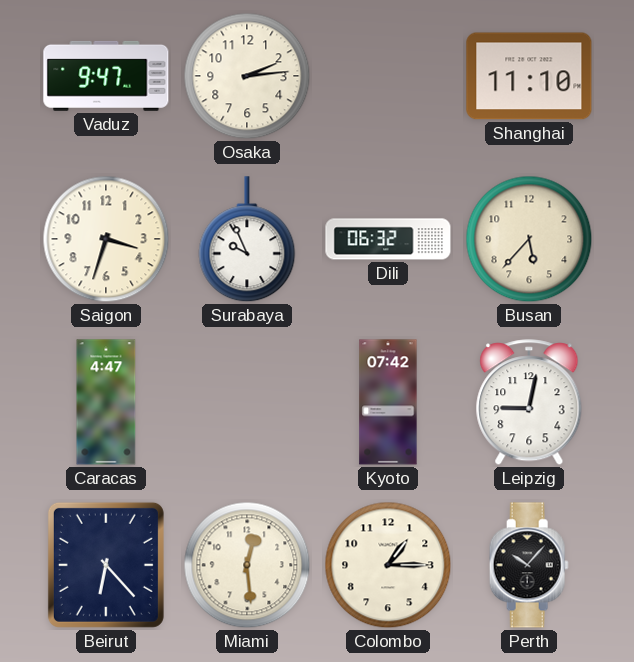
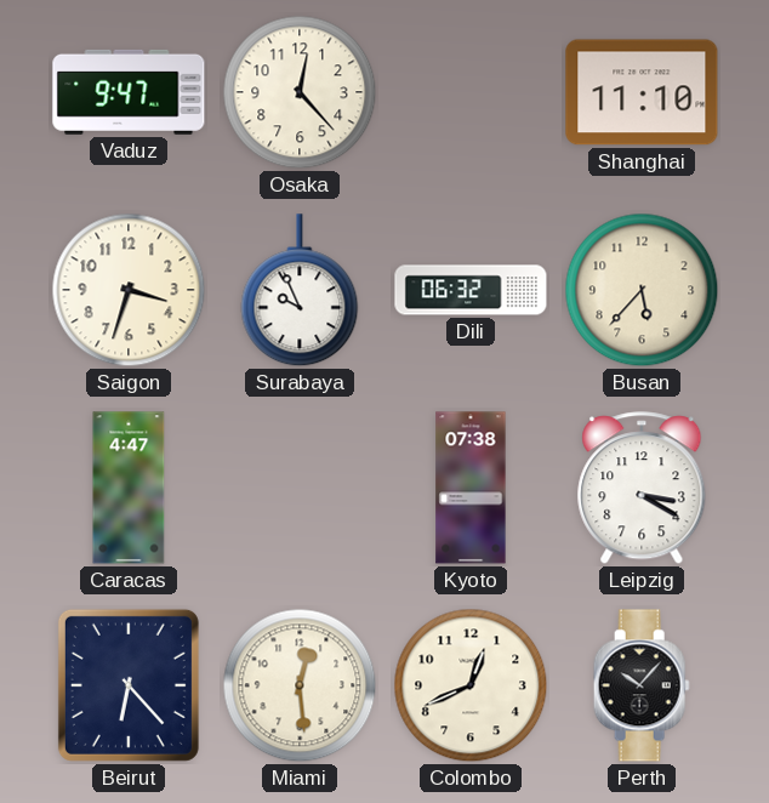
Osaka: 2:14 -> 12:23 (300, 92)
Kyoto: 07:42 -> 07:38 (471, 488)
Leipzig: 9:02 -> 3:20 (642, 489)
Colombo: 1:15 -> 12:41 (471, 685)
